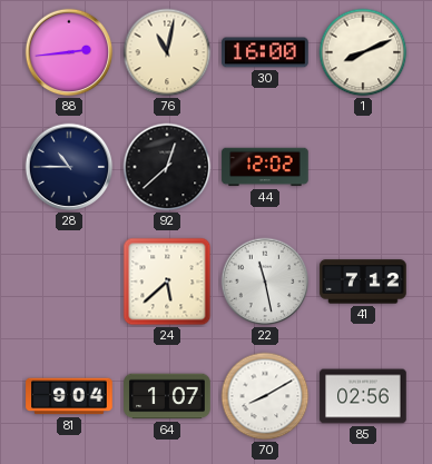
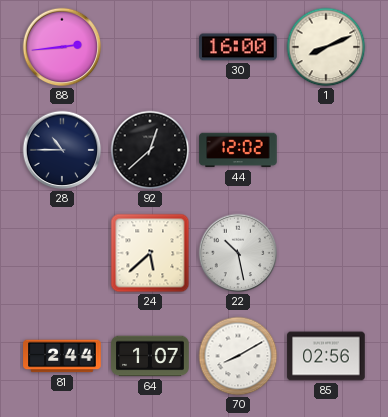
76: 11:02 -> none (167, 52)
22: 11:28 -> 10:28 (238, 253)
41: 7:12 -> none (363, 282)
81: 9:04 -> 2:44 (62, 356)
